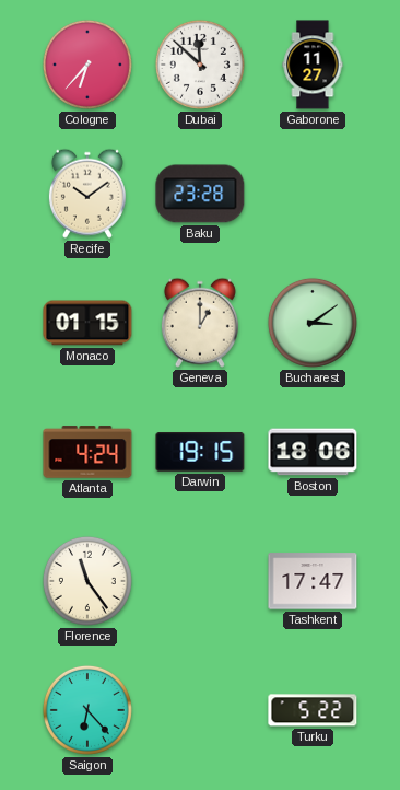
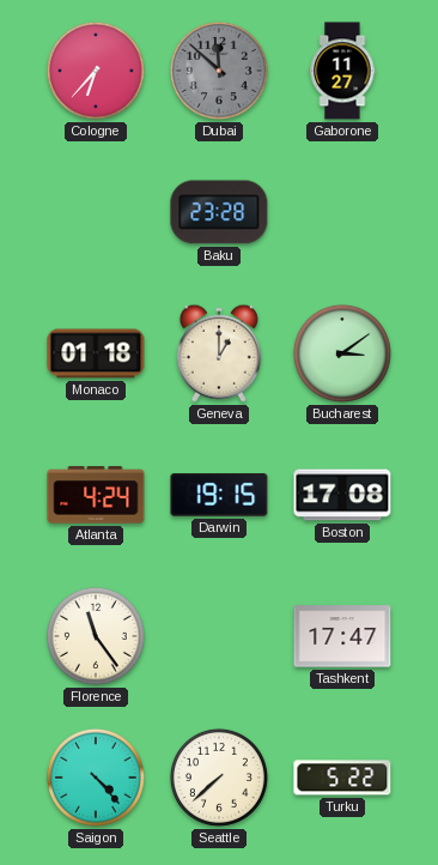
Dubai dial: white -> grey (219, 71)
Recife: 10:09 -> none (87, 194)
Monaco: 01:15 -> 01:18 (96, 353)
Boston: 18:06 -> 17:08 (342, 495)
Saigon: 6:23 -> 4:23 (96, 778)
Seattle: none -> 7:38 (219, 778)
